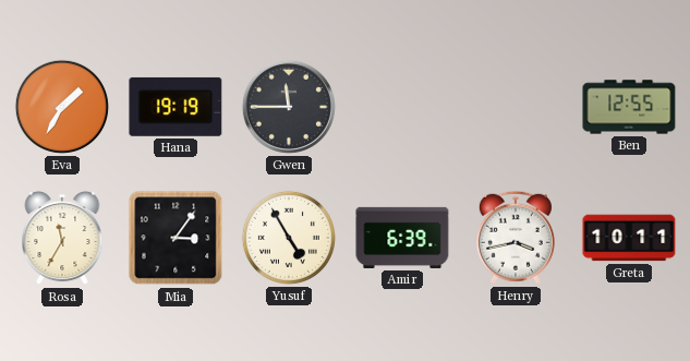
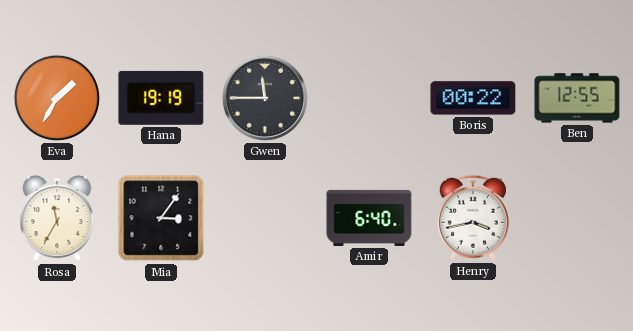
Boris: none -> 00:22 (473, 98)
Yusuf: 4:55 -> none (289, 238)
Amir: 6:39 -> 6:40 (369, 218)
Greta: 10:11 -> none (629, 238)
